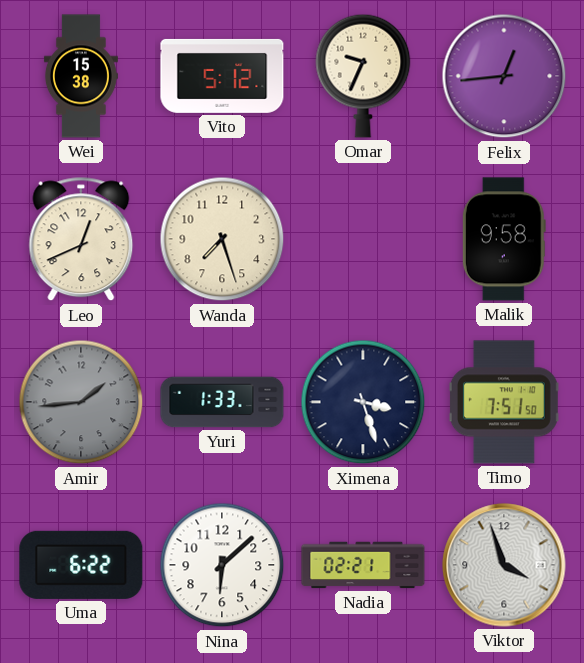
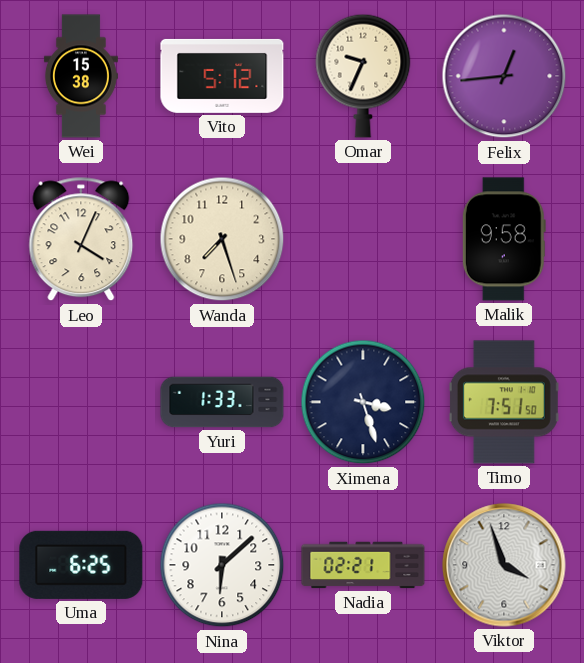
Leo: 12:41 -> 4:04 (81, 239)
Amir: 1:44 -> none (81, 402)
Uma: 6:22 -> 6:25 (81, 565)
